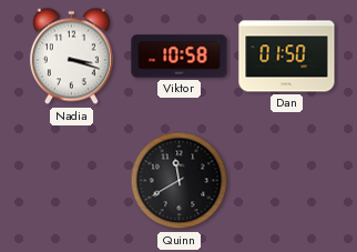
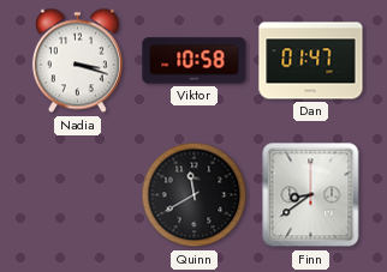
Dan: 01:50 -> 01:47 (311, 61)
Finn: none -> 8:39 (311, 195)
